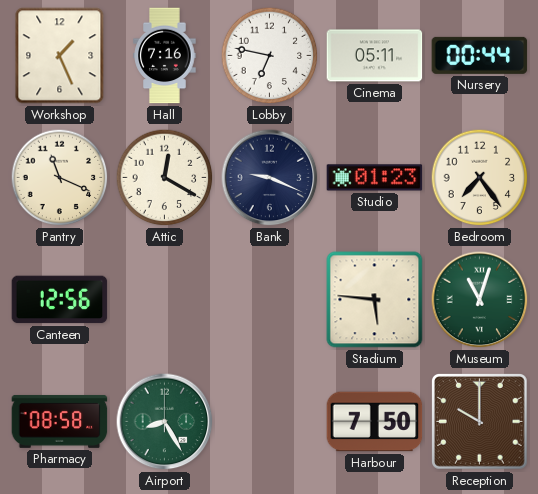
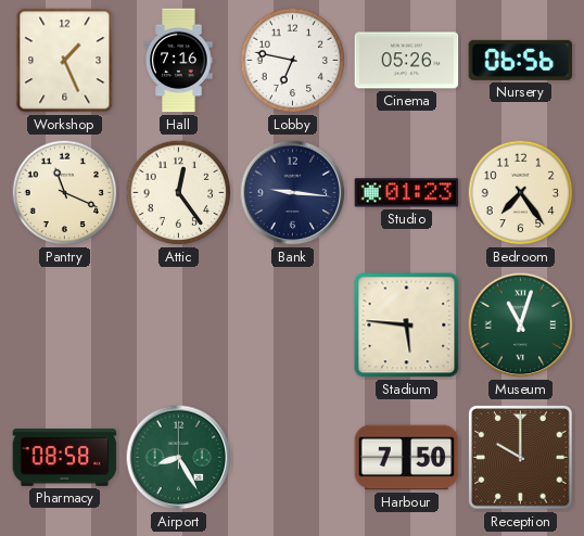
Cinema: 05:11 -> 05:26 (407, 61)
Nursery: 00:44 -> 06:56 (521, 60)
Attic: 12:20 -> 12:24 (179, 193)
Bank: 9:19 -> 9:16 (293, 193)
Canteen: 12:56 -> none (60, 300)
